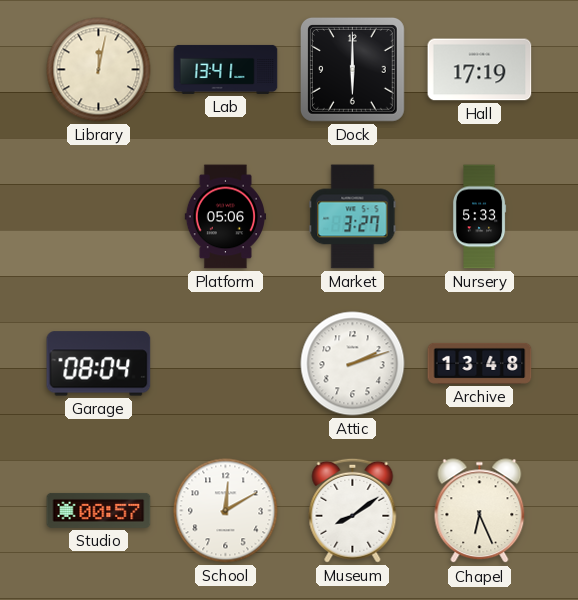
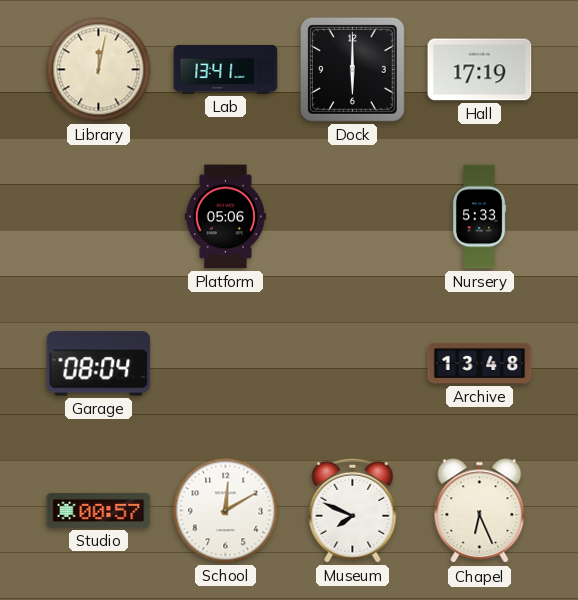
Market: 3:27 -> none (353, 217)
Attic: 2:12 -> none (353, 364)
Museum: 8:09 -> 7:49 (353, 510)
